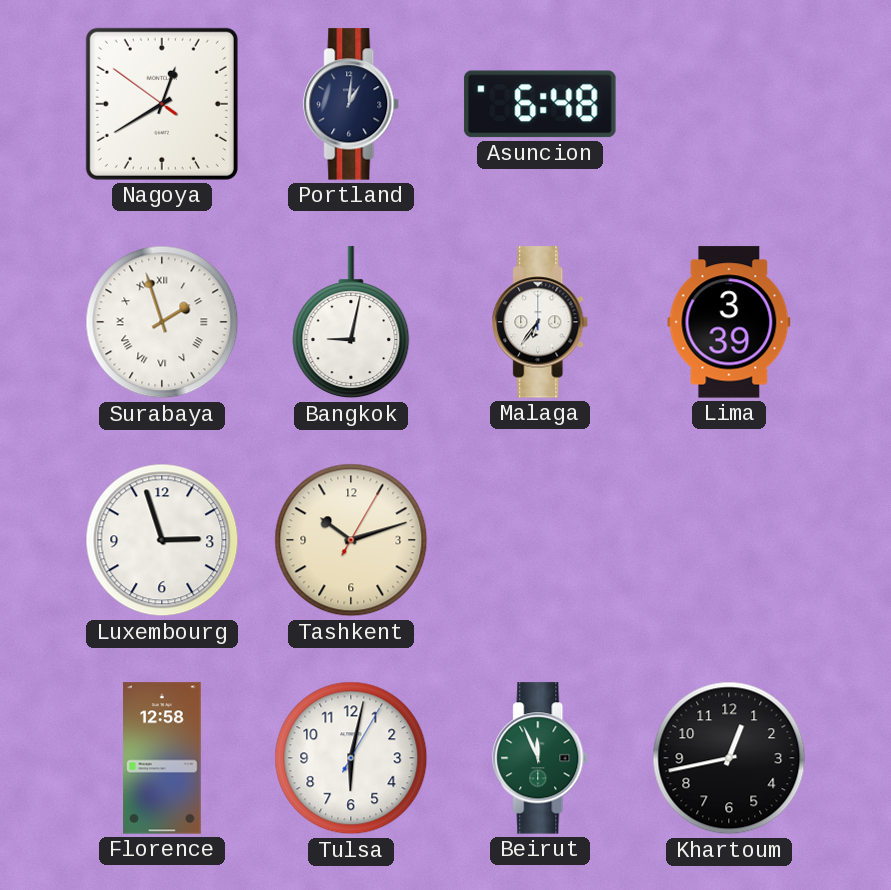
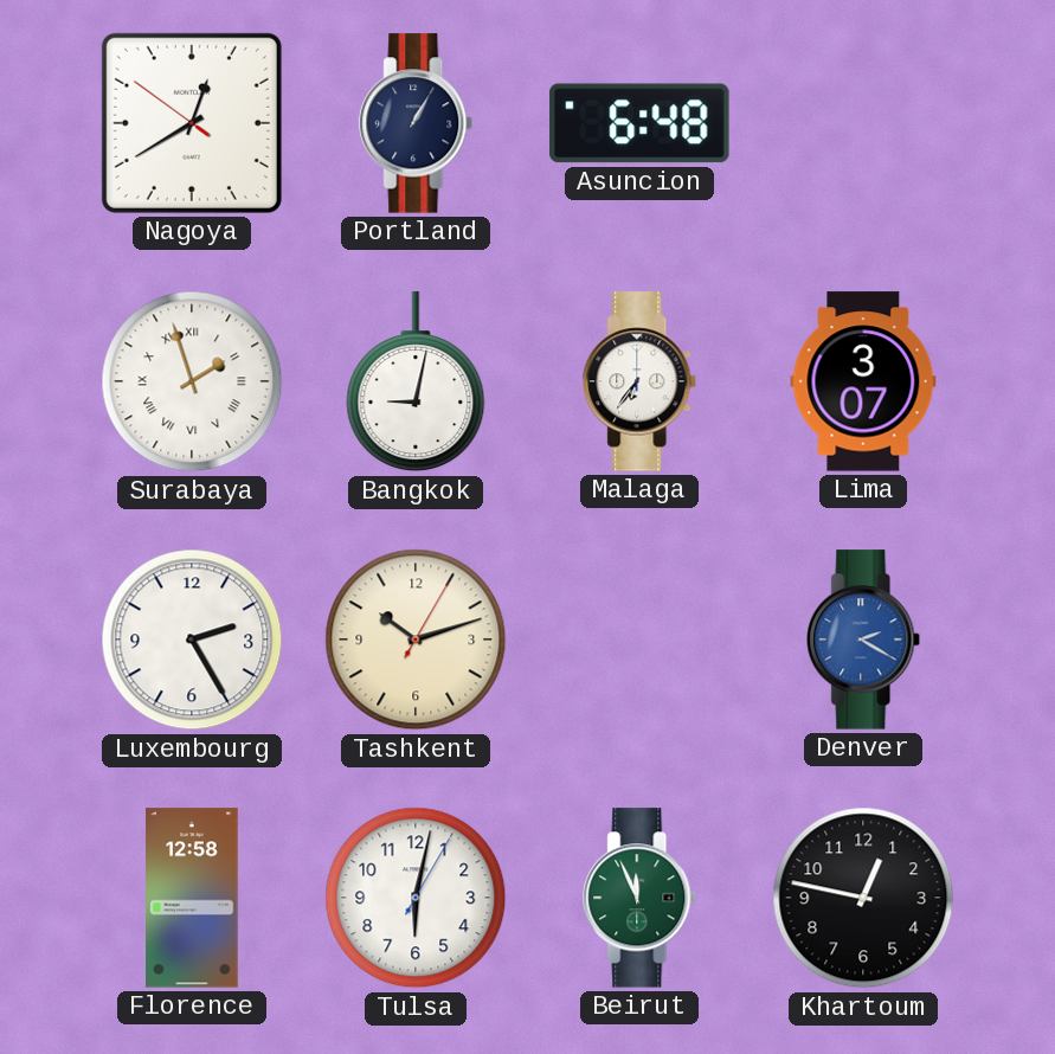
Portland: 1:01 -> 1:05 (417, 123)
Lima: 3:39 -> 3:07 (863, 381)
Luxembourg: 2:57 -> 2:25 (192, 640)
Denver: none -> 2:20 (864, 640)
Khartoum: 12:43 -> 12:47 (863, 898)
